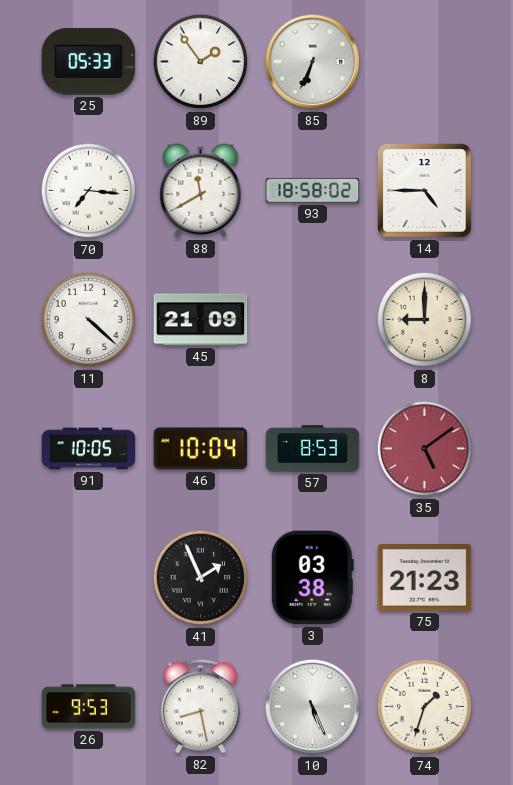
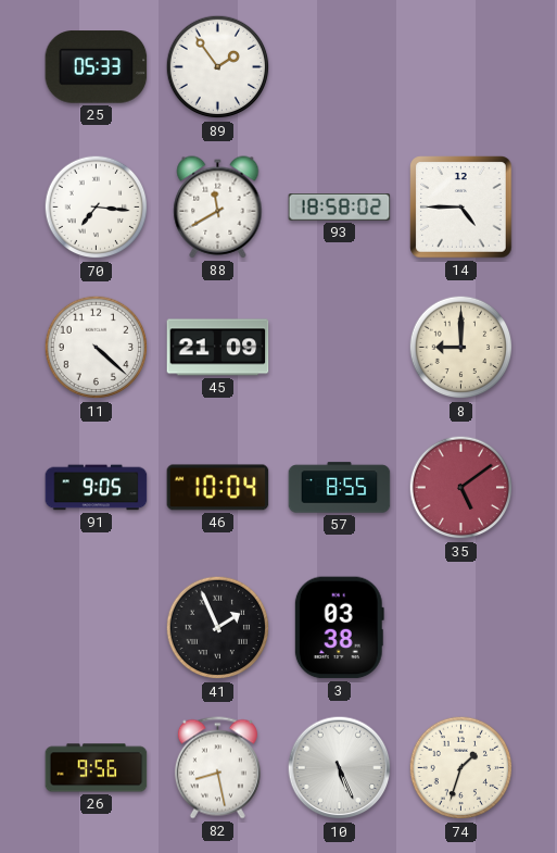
85: 6:34 -> none (313, 62)
91: 10:05 -> 9:05 (97, 488)
57: 8:53 -> 8:55 (340, 488)
75: 21:23 -> none (425, 578)
26: 9:53 -> 9:56 (97, 768)
